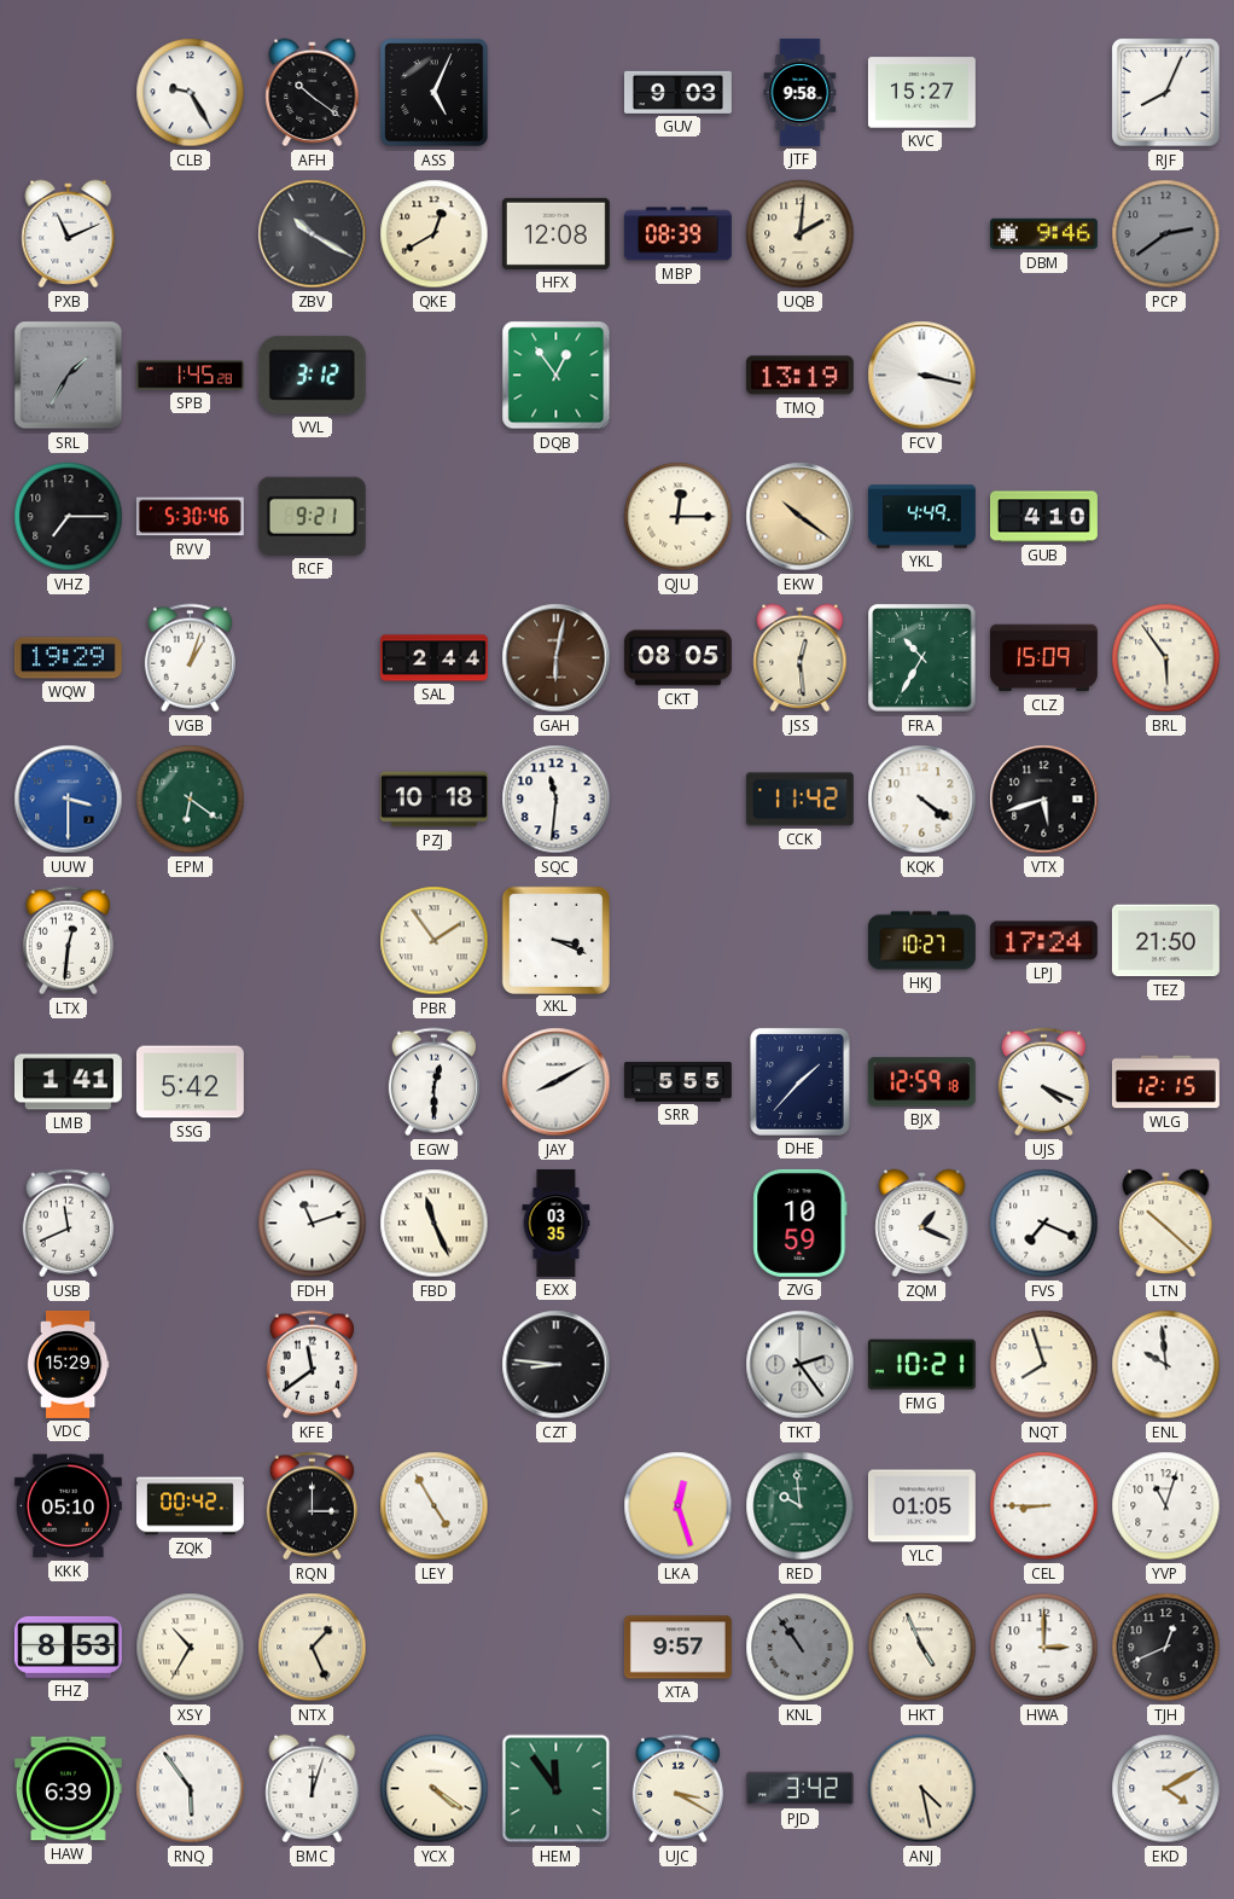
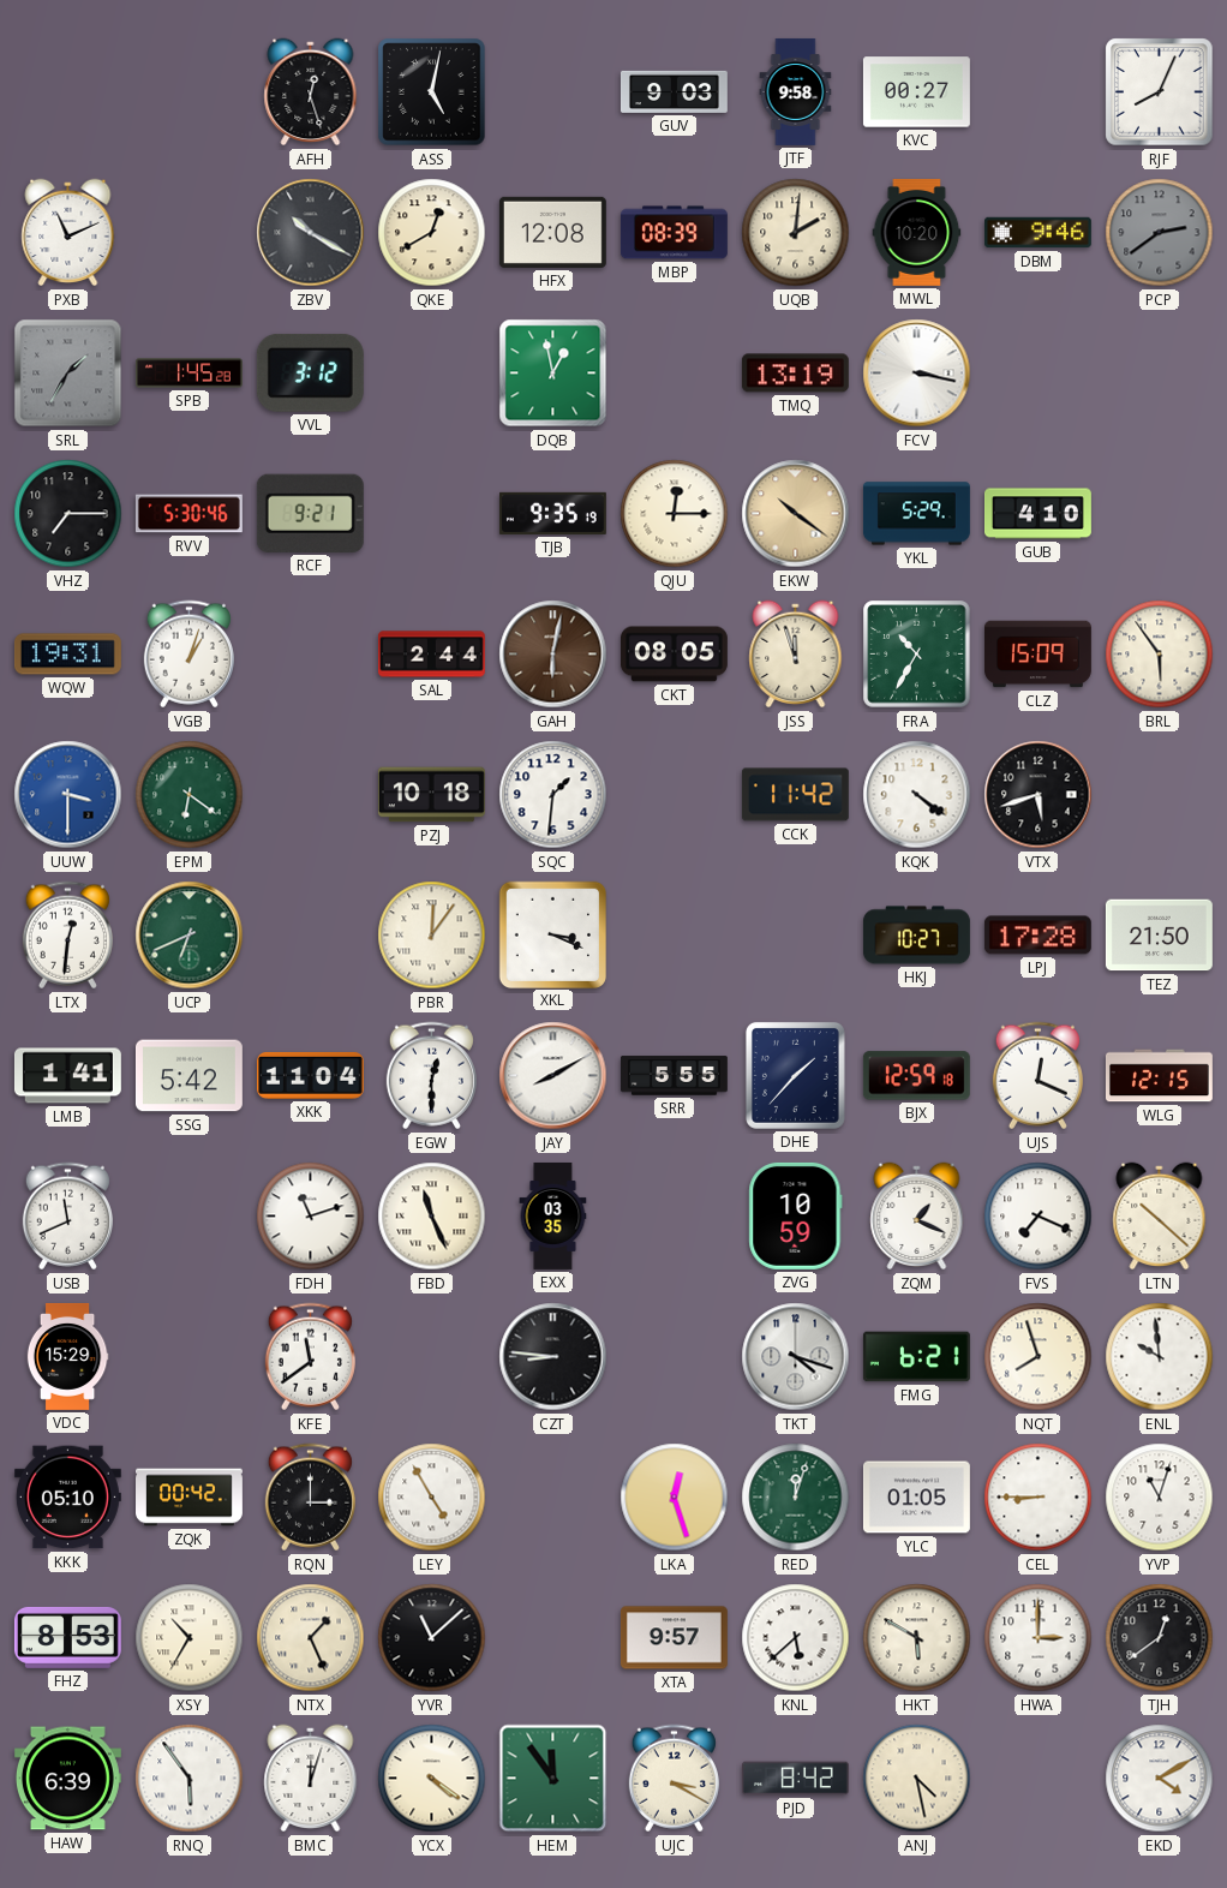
CLB: 9:25 -> none (191, 93)
AFH: 10:21 -> 12:27 (311, 92)
ASS: 5:04 -> 5:02 (432, 92)
KVC: 15:27 -> 00:27 (916, 92)
MWL: none -> 10:20 (917, 232)
DQB: 12:54 -> 12:58 (553, 374)
TJB: none -> 9:35 (552, 513)
YKL: 4:49 -> 5:29 (916, 514)
WQW: 19:29 -> 19:31 (67, 655)
JSS: 12:29 -> 11:57 (796, 655)
SQC: 11:31 -> 1:31 (553, 795)
UCP: none -> 6:41 (190, 936)
PBR: 1:54 -> 12:06 (432, 936)
LPJ: 17:24 -> 17:28 (1037, 936)
XKK: none -> 11:04 (310, 1075)
UJS: 4:19 -> 12:19 (1037, 1076)
TKT: 2:24 -> 4:18 (796, 1357)
FMG: 10:21 -> 6:21 (916, 1357)
RED: 9:59 -> 12:03 (796, 1498)
YVR: none -> 11:08 (432, 1638)
KNL: 10:54 -> 5:38 (796, 1638)
KNL dial: grey -> white (796, 1638)
HKT: 4:56 -> 5:50 (917, 1638)
TJH: 12:41 -> 12:39 (1160, 1638)
PJD: 3:42 -> 8:42 (795, 1779)
